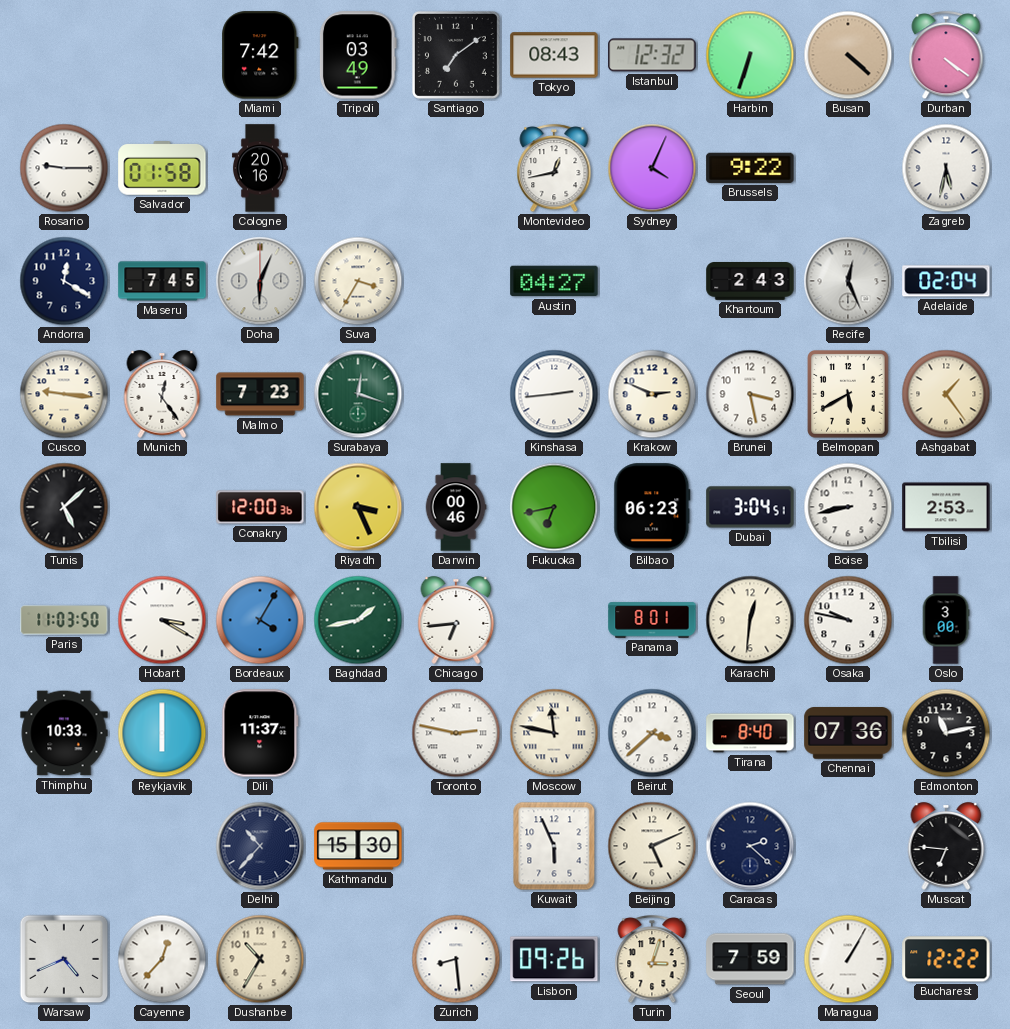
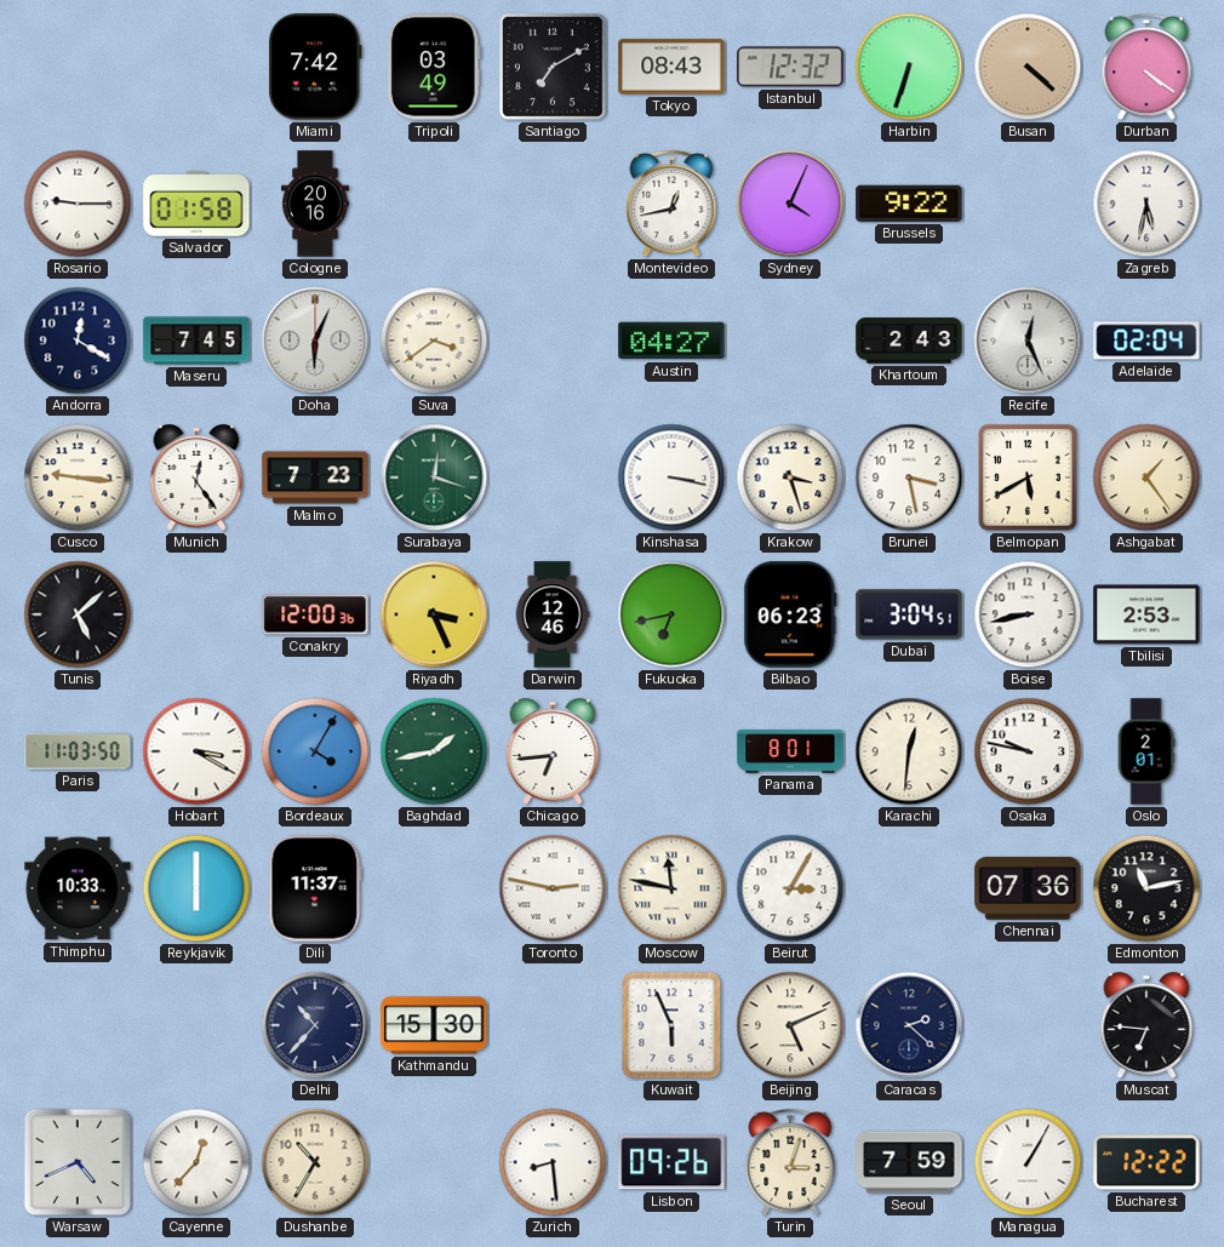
Santiago: 7:09 -> 7:10 (553, 67)
Suva: 3:35 -> 3:39 (434, 341)
Kinshasa: 2:44 -> 3:17 (671, 477)
Krakow: 2:49 -> 3:27 (790, 477)
Darwin: 00:46 -> 12:46 (553, 614)
Oslo: 3:00 -> 2:01 (1146, 751)
Beirut: 3:38 -> 3:05 (790, 888)
Tirana: 8:40 -> none (750, 733)
